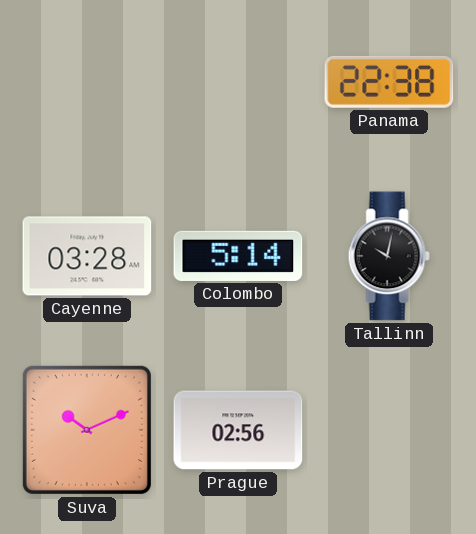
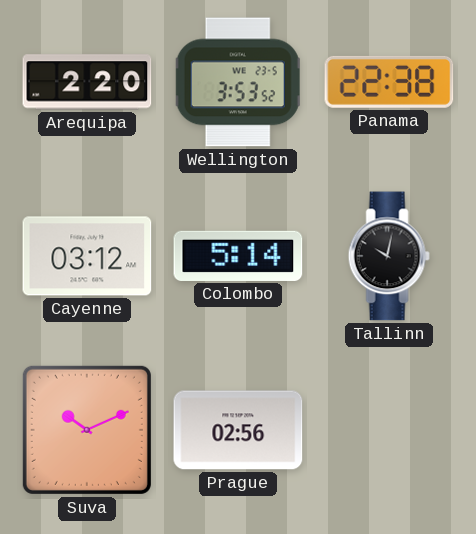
Arequipa: none -> 2:20 (87, 82)
Wellington: none -> 3:53 (238, 82)
Cayenne: 03:28 -> 03:12 (87, 256)
